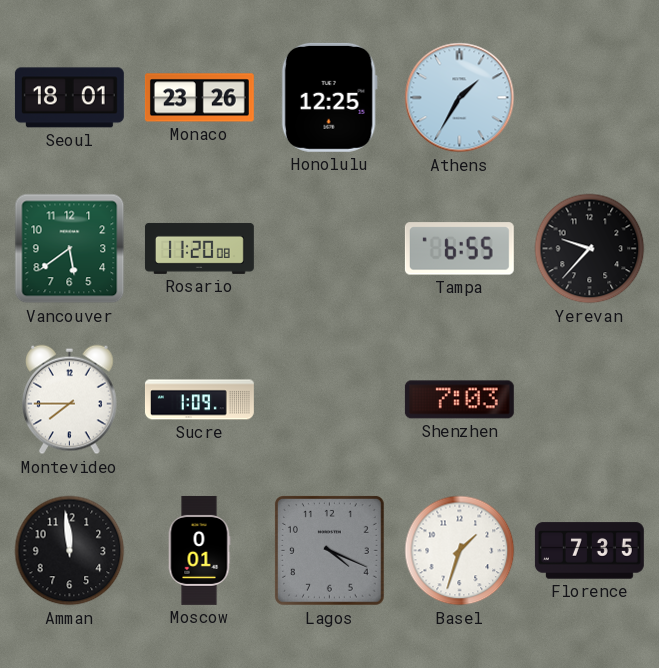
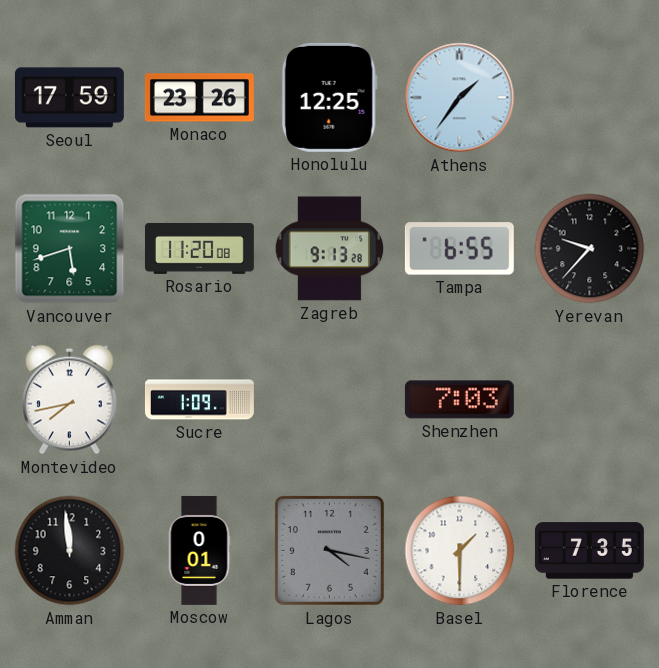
Seoul: 18:01 -> 17:59 (69, 98)
Athens: 1:35 -> 1:36 (460, 98)
Vancouver: 5:39 -> 5:42 (70, 249)
Zagreb: none -> 9:13 (330, 249)
Montevideo: 7:45 -> 7:43 (70, 400)
Lagos: 4:19 -> 4:17 (329, 550)
Basel: 1:33 -> 1:30 (460, 551)
